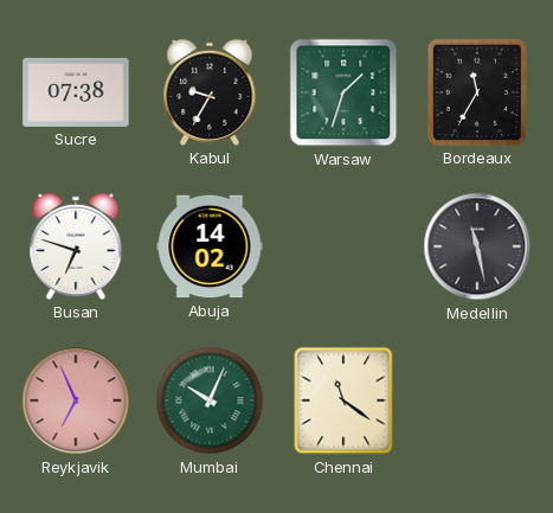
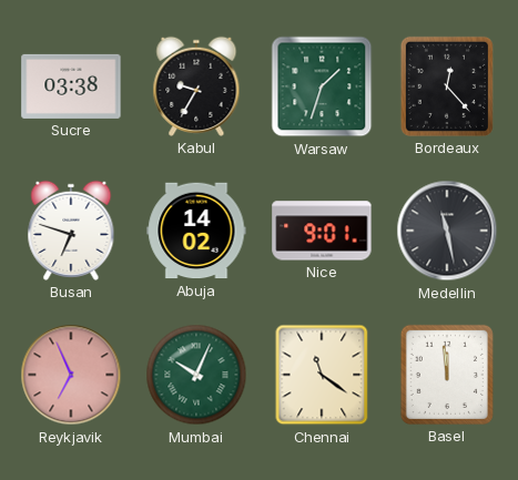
Sucre: 07:38 -> 03:38 (71, 86)
Bordeaux: 11:35 -> 12:23 (447, 86)
Nice: none -> 9:01 (322, 231)
Basel: none -> 11:59 (447, 375)
